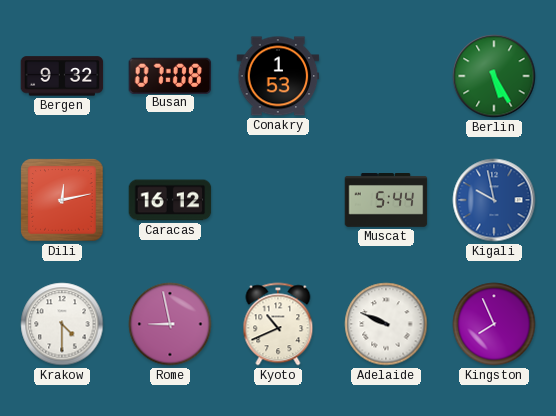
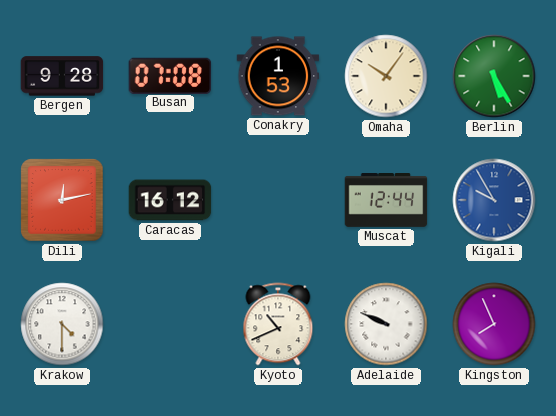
Bergen: 9:32 -> 9:28 (62, 76)
Omaha: none -> 10:06 (386, 76)
Muscat: 5:44 -> 12:44 (386, 200)
Kigali: 9:58 -> 9:55 (494, 200)
Rome: 8:58 -> none (170, 324)
